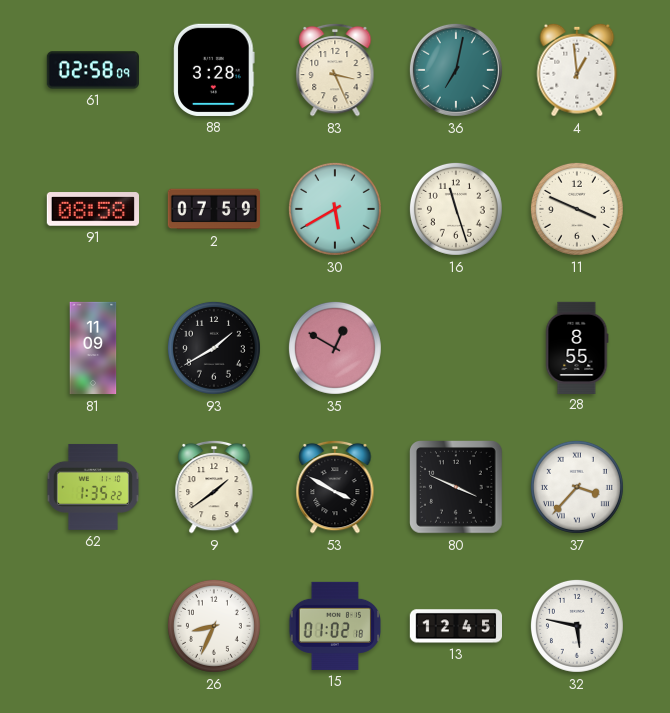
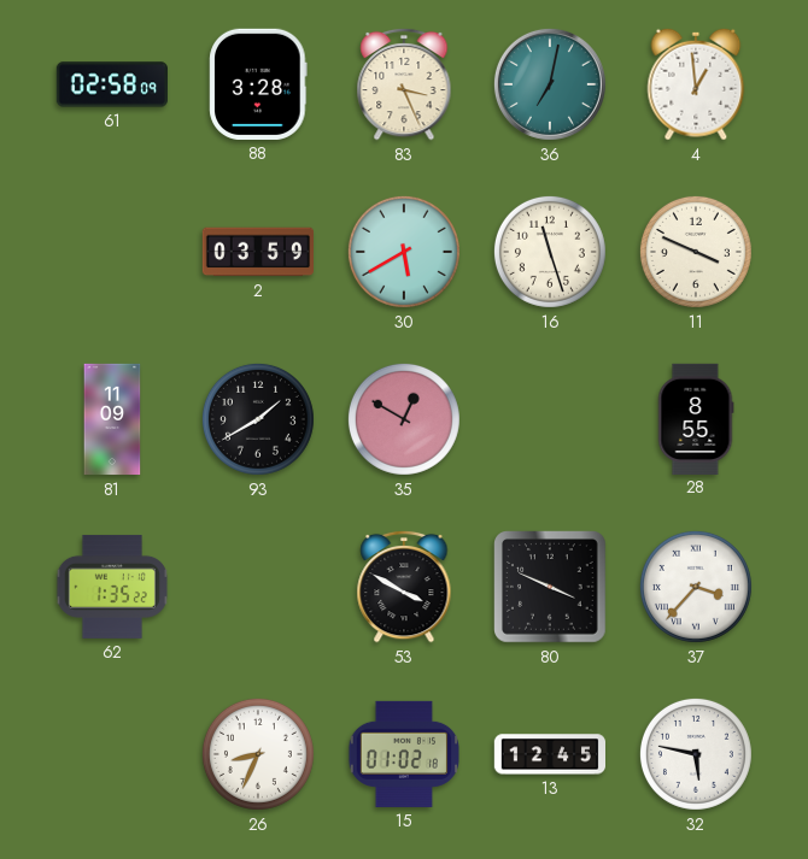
91: 08:58 -> none (92, 209)
2: 07:59 -> 03:59 (257, 252)
9: 1:39 -> none (214, 487)
